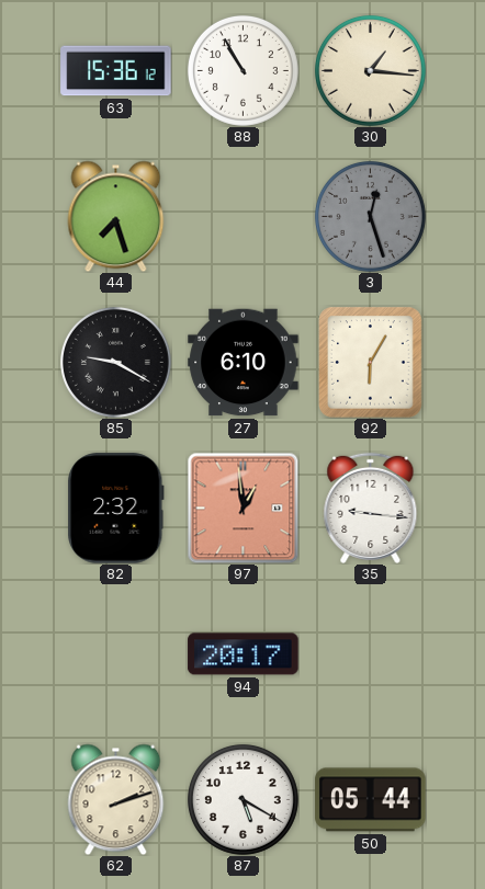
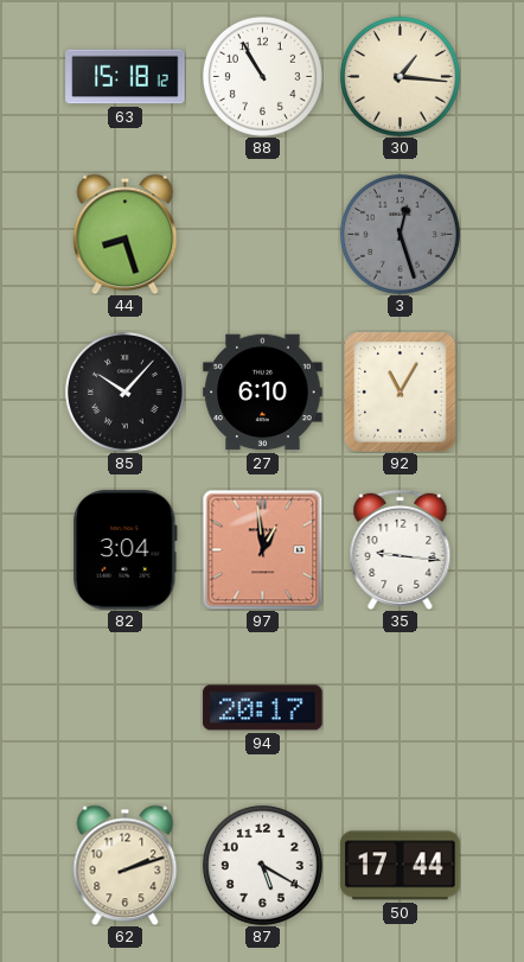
63: 15:36 -> 15:18 (126, 77)
44: 7:27 -> 8:27 (126, 234)
85: 9:20 -> 10:07 (124, 391)
92: 6:05 -> 11:05 (401, 393)
82: 2:32 -> 3:04 (126, 550)
50: 05:44 -> 17:44 (401, 866)
